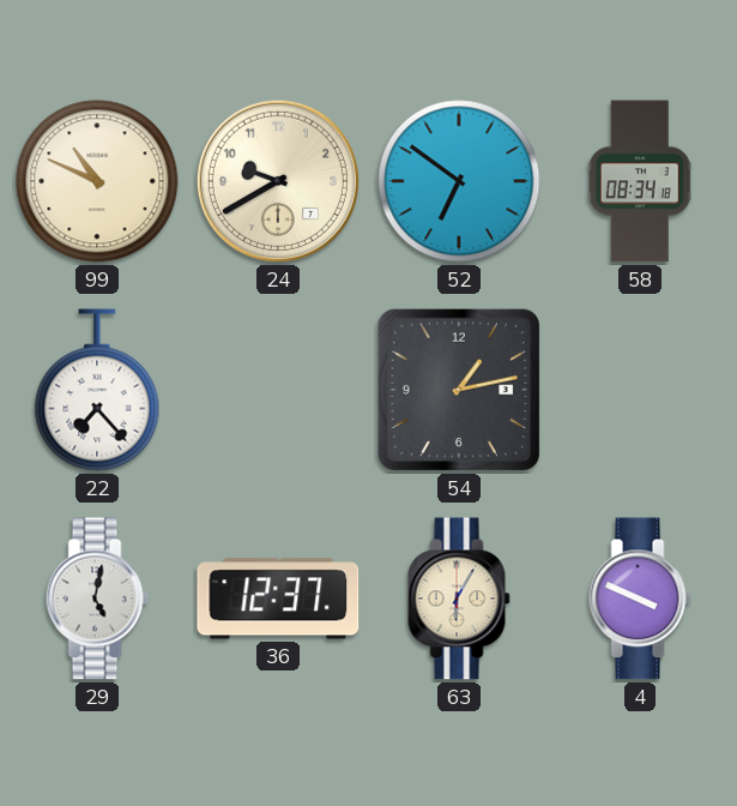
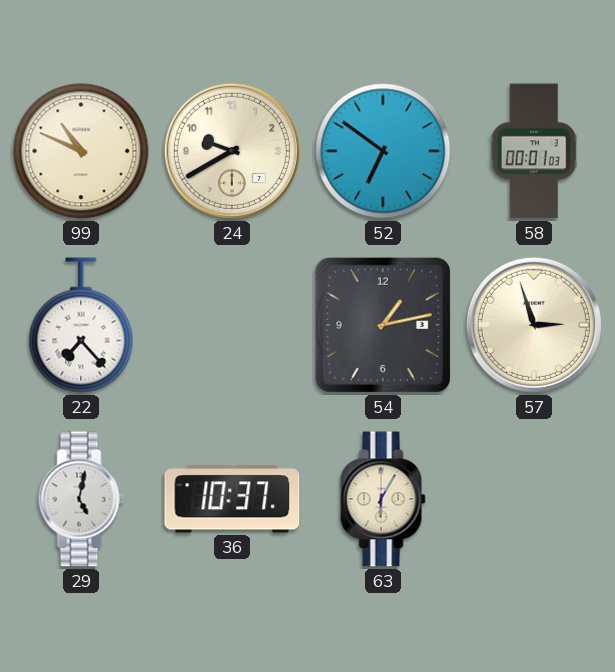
58: 08:34 -> 00:01 (534, 151)
57: none -> 2:57 (534, 325)
36: 12:37 -> 10:37 (232, 499)
4: 3:49 -> none (640, 599)
